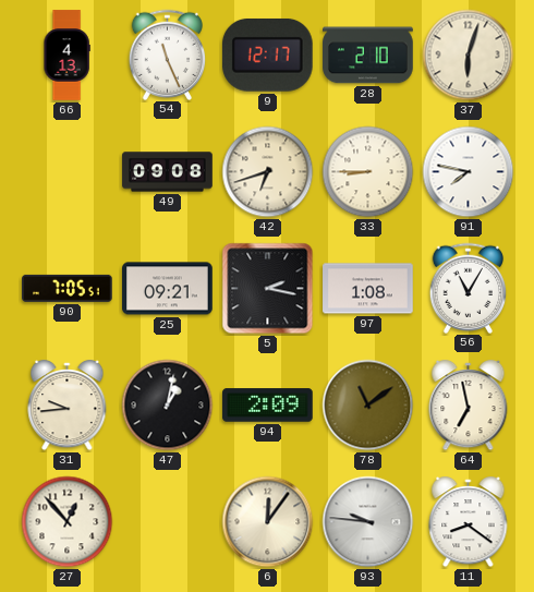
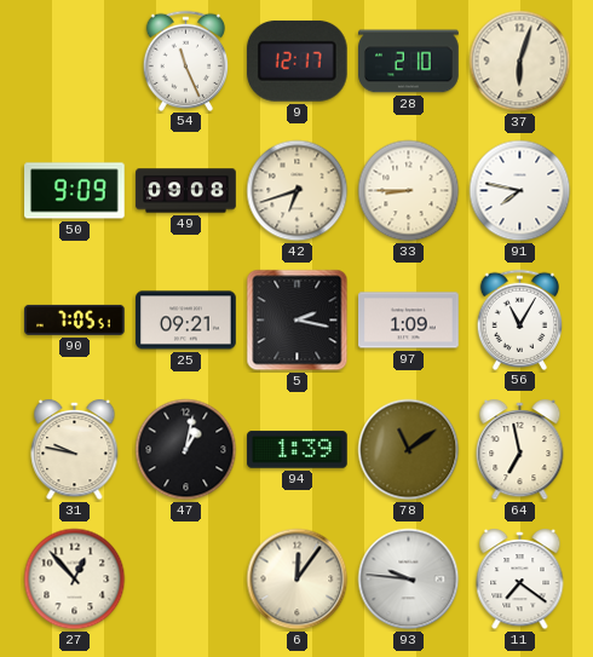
66: 4:13 -> none (66, 56)
50: none -> 9:09 (75, 191)
97: 1:08 -> 1:09 (409, 321)
31: 9:44 -> 9:47 (75, 451)
94: 2:09 -> 1:39 (298, 450)
11: 8:21 -> 7:21 (520, 581)
